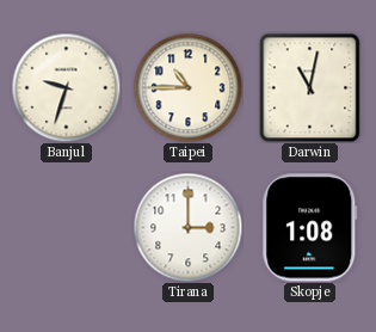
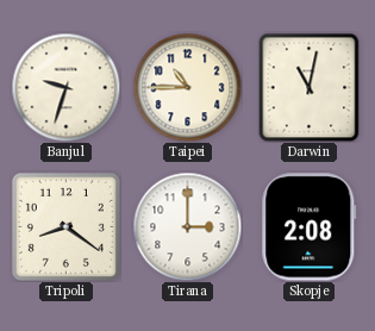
Tripoli: none -> 8:21 (65, 226)
Skopje: 1:08 -> 2:08 (310, 227)
